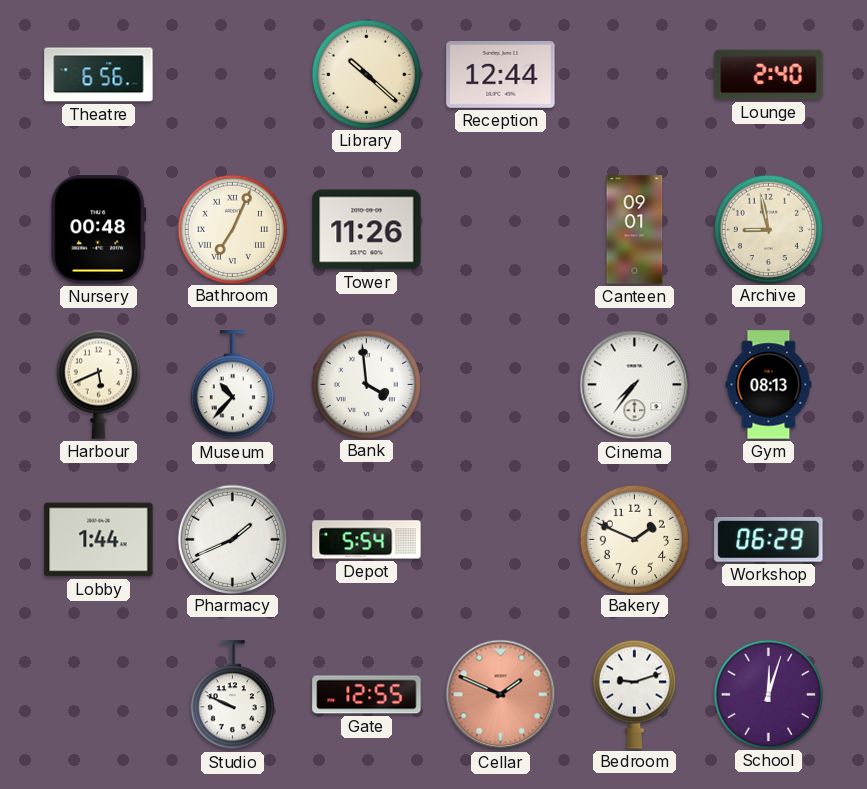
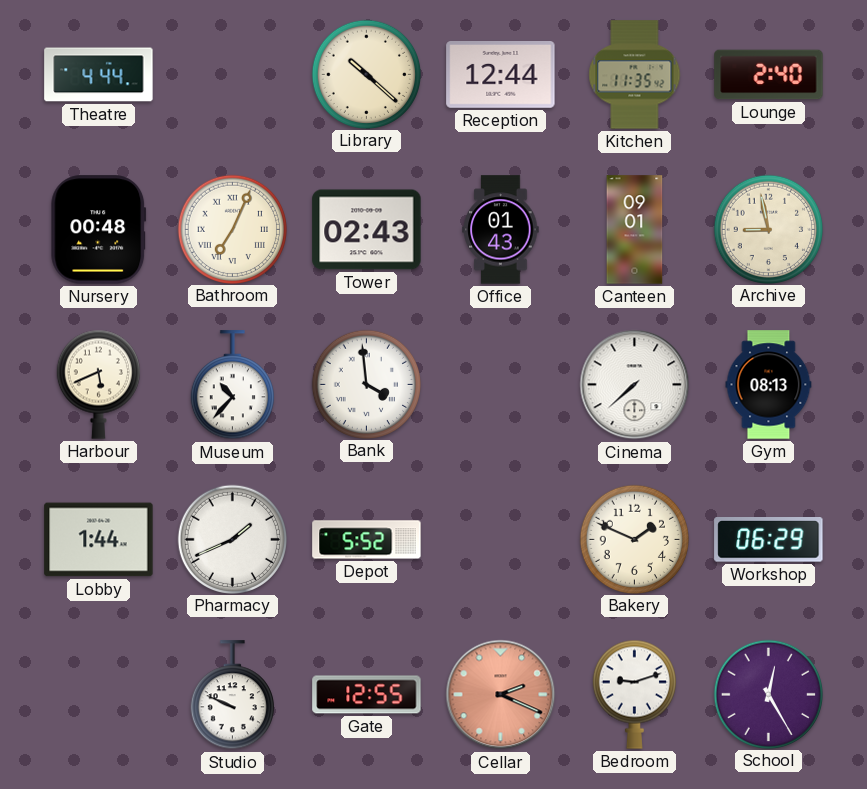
Theatre: 6:56 -> 4:44 (99, 75)
Kitchen: none -> 11:35 (635, 75)
Tower: 11:26 -> 02:43 (367, 230)
Office: none -> 01:43 (501, 230)
Cinema: 7:36 -> 7:38 (635, 385)
Depot: 5:54 -> 5:52 (367, 540)
Cellar: 1:49 -> 2:19 (501, 695)
School: 12:03 -> 12:25 (768, 694)
